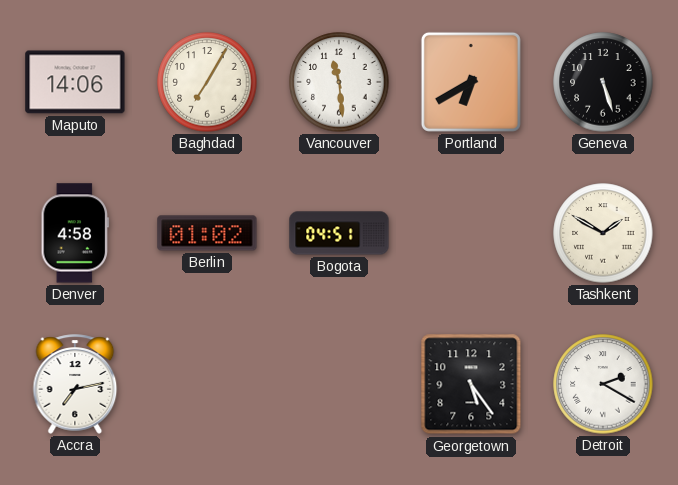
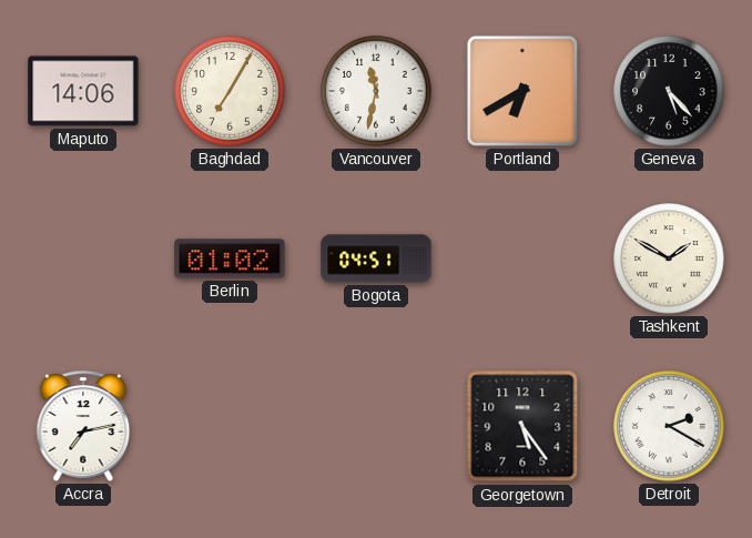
Vancouver: 11:29 -> 11:32 (376, 91)
Geneva: 5:27 -> 5:23 (669, 91)
Denver: 4:58 -> none (75, 233)
